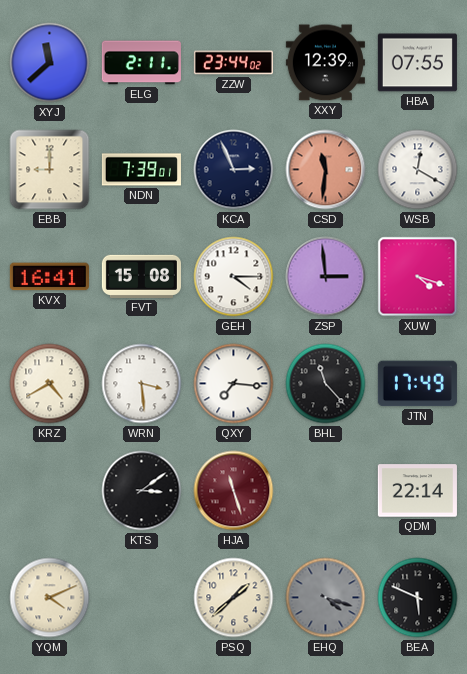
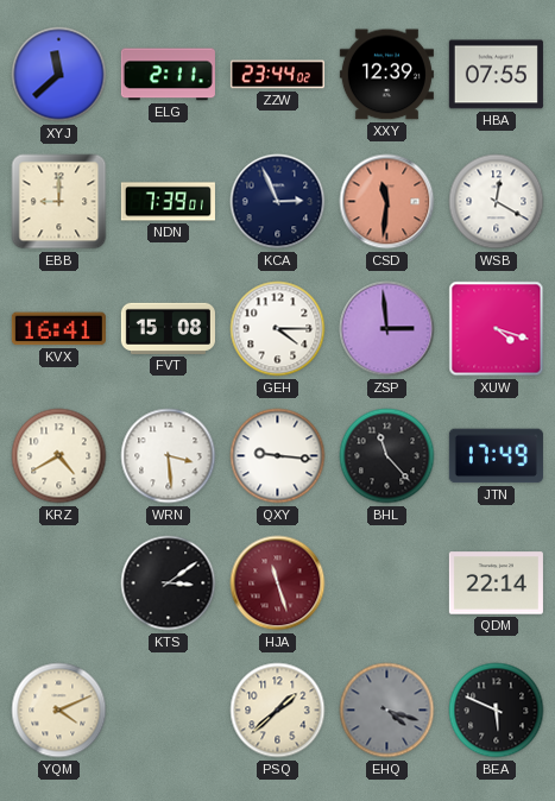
QXY: 7:16 -> 9:16 (278, 456)
